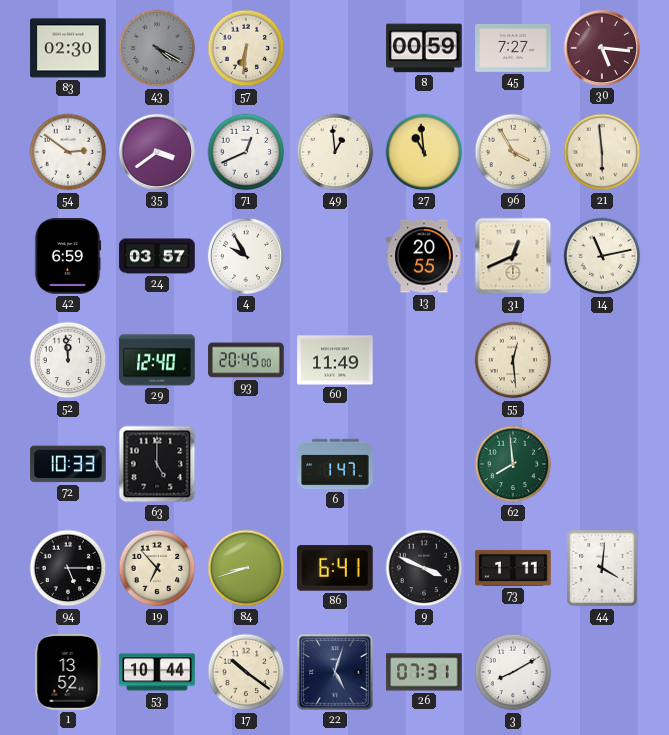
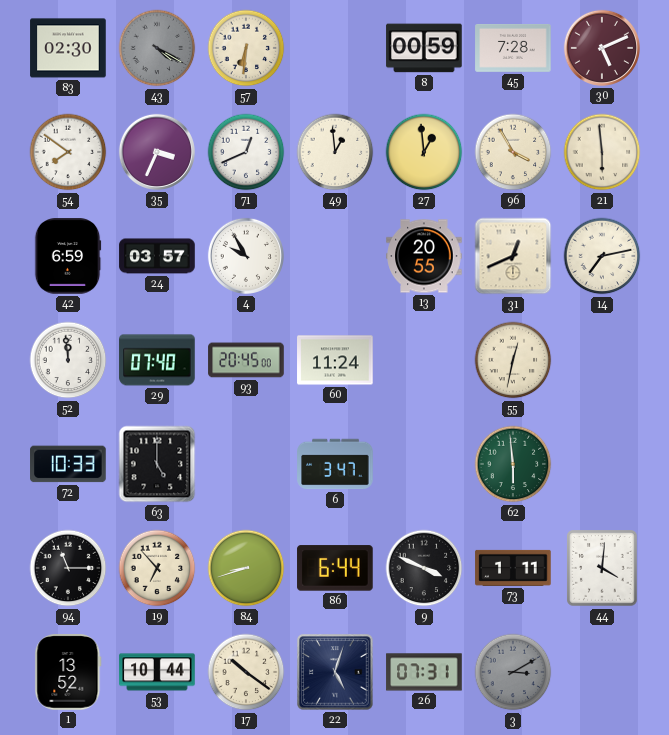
45: 7:27 -> 7:28 (513, 49)
30: 5:16 -> 5:11 (602, 48)
54: 2:51 -> 7:51 (68, 152)
35: 3:39 -> 3:34 (157, 152)
27: 10:59 -> 12:59 (424, 152)
14: 11:13 -> 7:13 (602, 256)
29: 12:40 -> 07:40 (157, 360)
60: 11:49 -> 11:24 (335, 360)
55: 12:29 -> 12:32 (513, 360)
6: 1:47 -> 3:47 (335, 464)
62: 7:59 -> 5:59 (513, 464)
94: 5:15 -> 11:15 (68, 568)
86: 6:41 -> 6:44 (335, 568)
3: 8:10 -> 3:10 (513, 672)
3 dial: white -> grey (513, 672)
